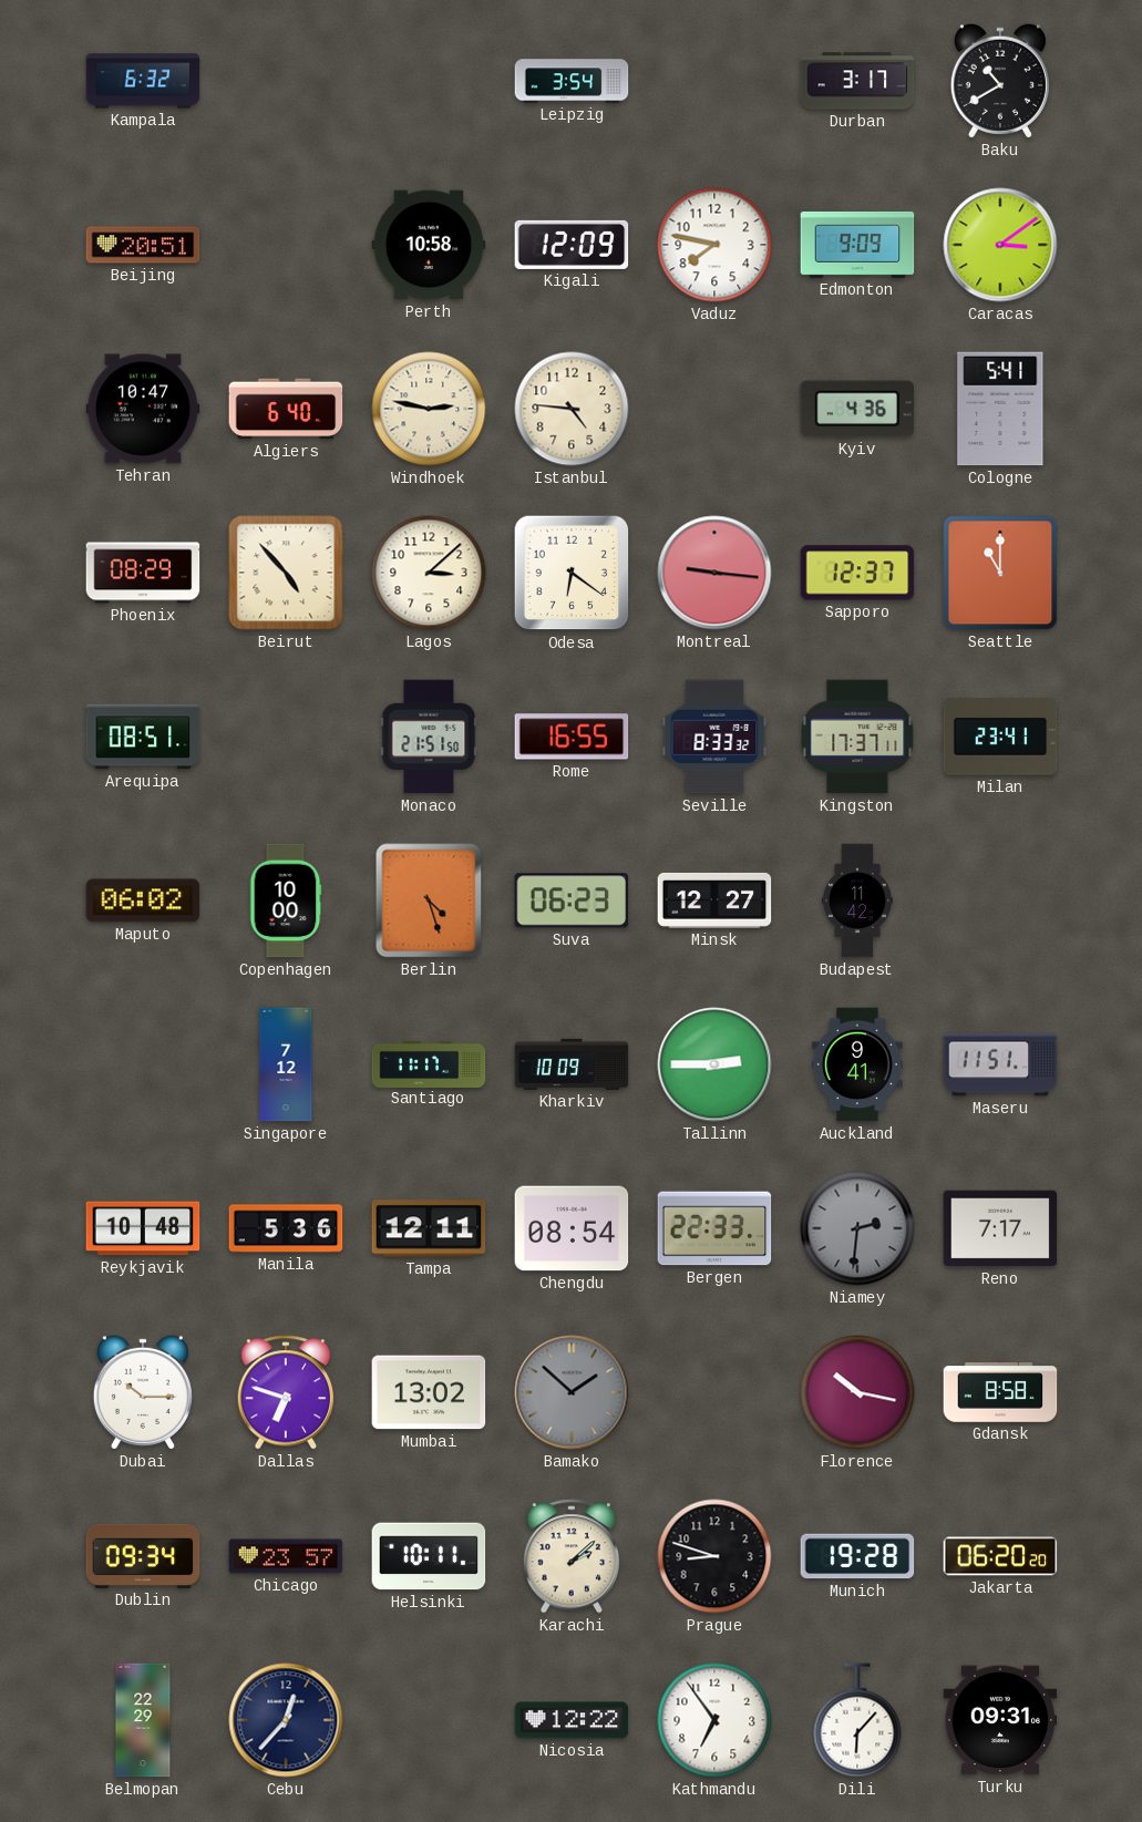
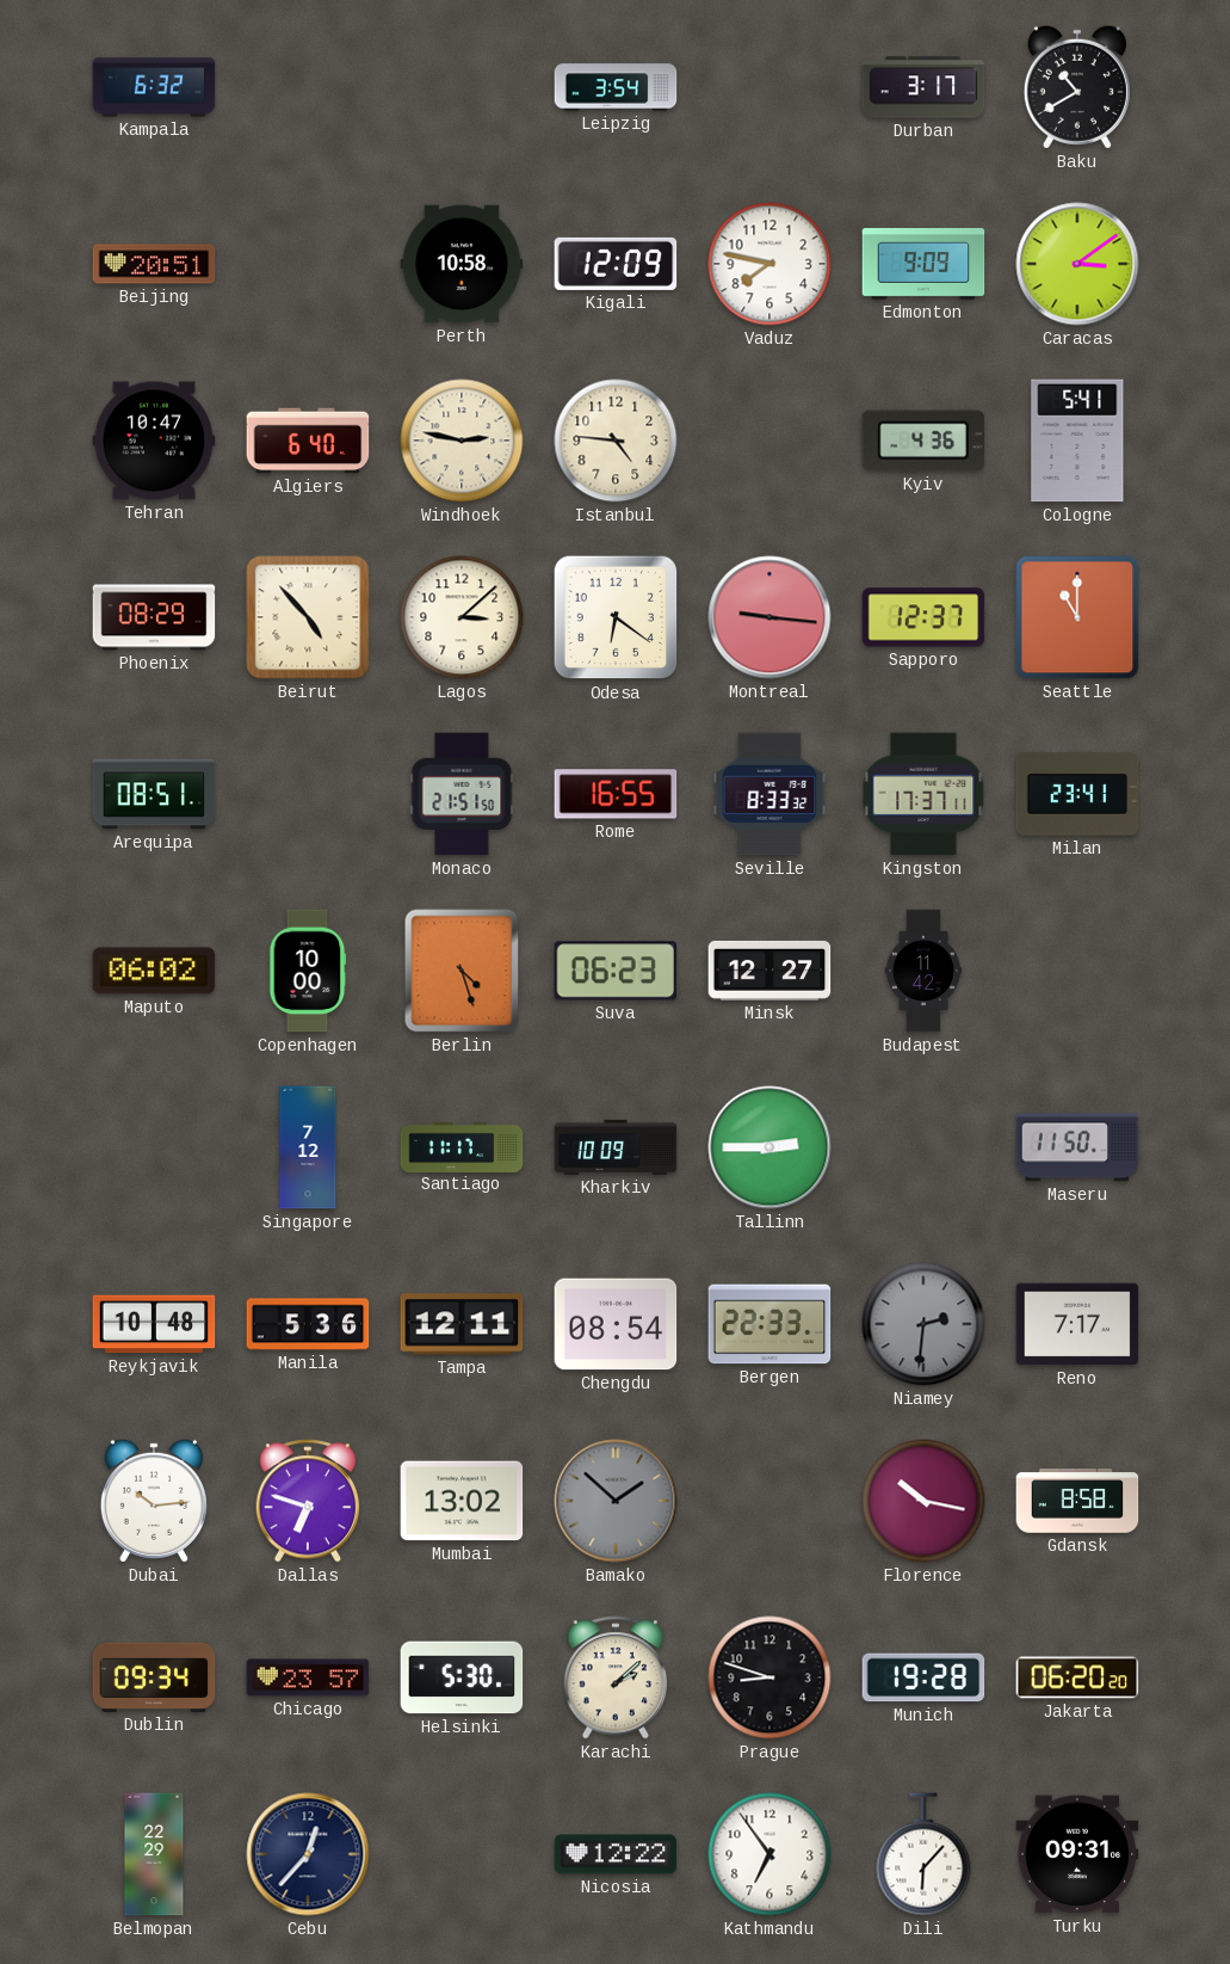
Auckland: 9:41 -> none (857, 1064)
Maseru: 11:51 -> 11:50 (1077, 1147)
Dubai: 10:15 -> 10:14 (154, 1501)
Helsinki: 10:11 -> 5:30 (462, 1677)
